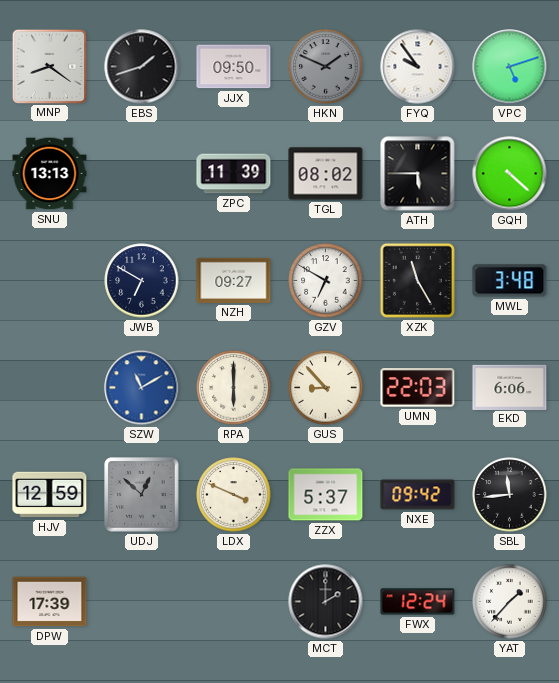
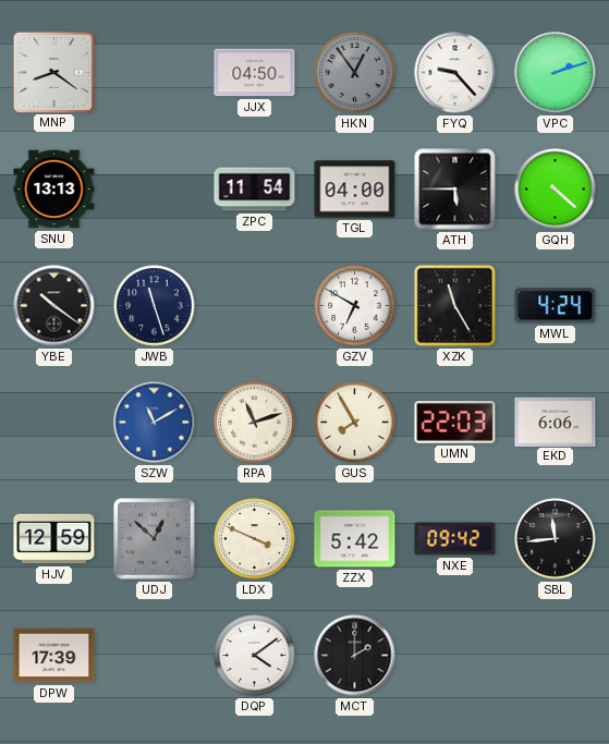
EBS: 1:42 -> none (142, 67)
JJX: 09:50 -> 04:50 (255, 73)
HKN: 1:49 -> 12:54 (355, 73)
FYQ: 9:54 -> 9:23 (455, 73)
VPC: 5:12 -> 2:12 (556, 73)
ZPC: 11:39 -> 11:54 (255, 190)
TGL: 08:02 -> 04:00 (355, 190)
YBE: none -> 10:21 (54, 306)
JWB: 6:50 -> 11:27 (155, 306)
NZH: 09:27 -> none (234, 280)
MWL: 3:48 -> 4:24 (556, 306)
RPA: 6:00 -> 11:12 (255, 423)
GUS: 8:53 -> 7:55 (355, 423)
ZZX: 5:37 -> 5:42 (355, 539)
DQP: none -> 4:09 (255, 656)
FWX: 12:24 -> none (418, 602)
YAT: 1:37 -> none (510, 602)
